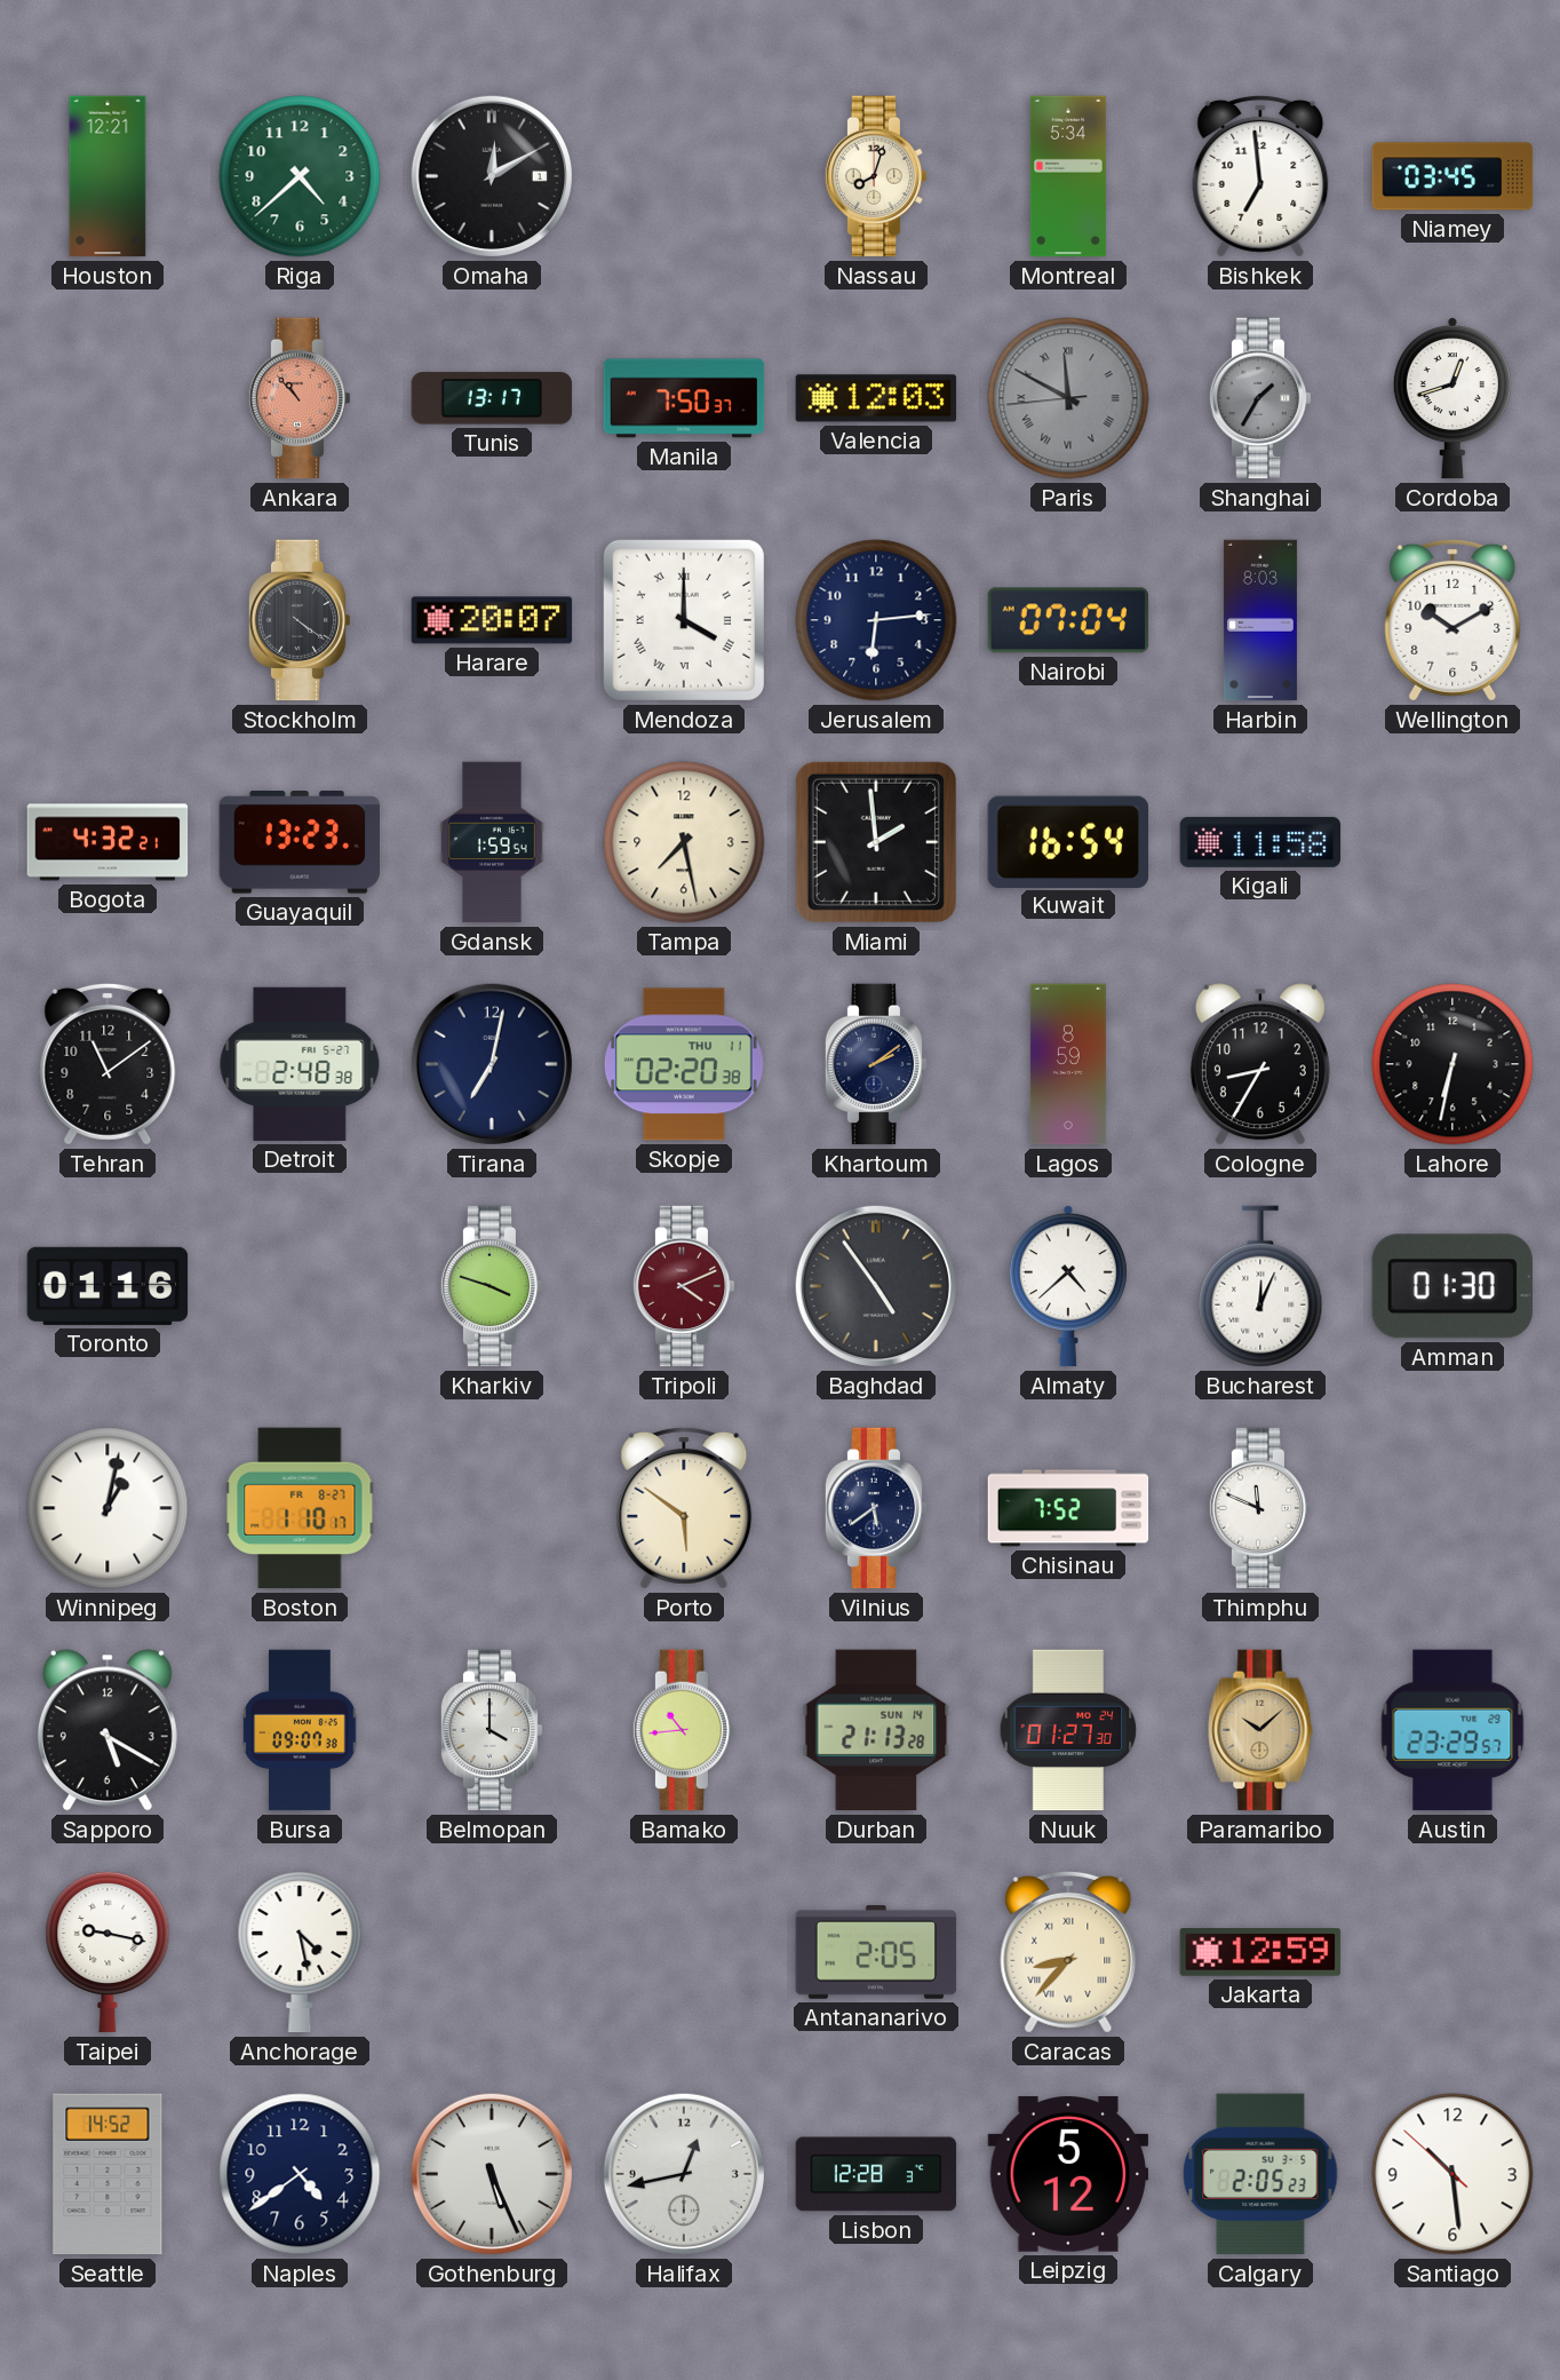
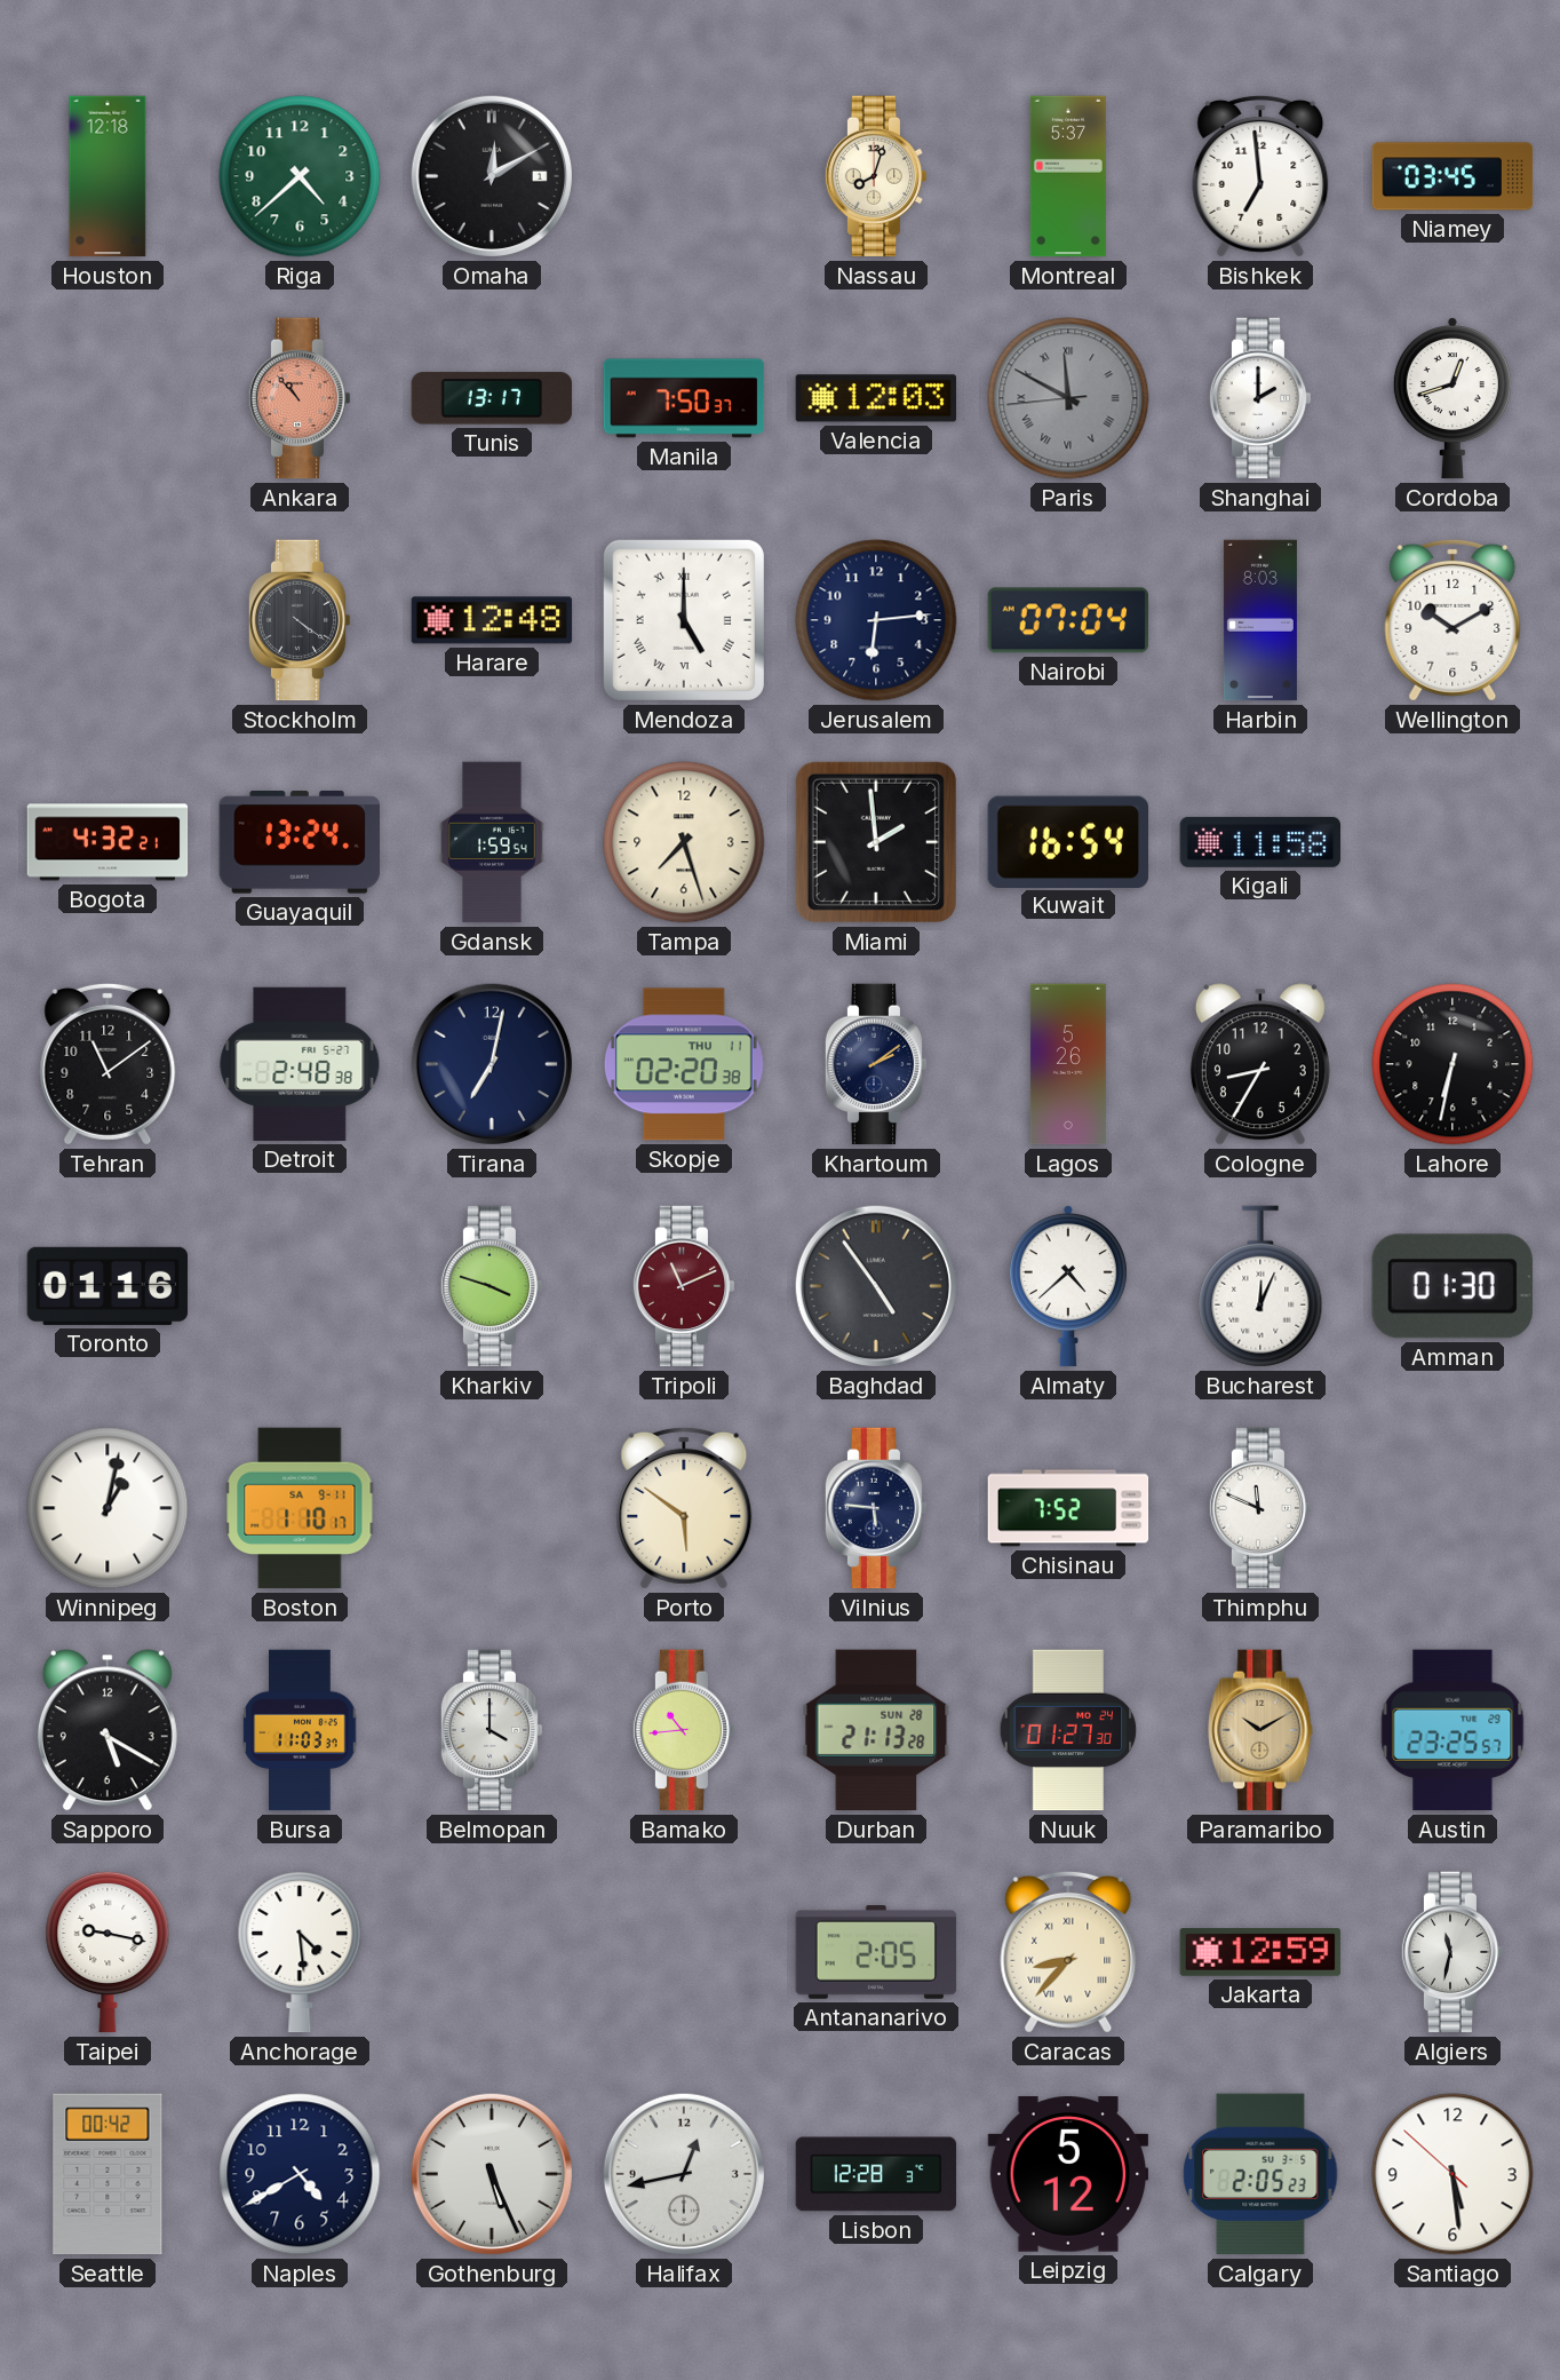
Houston: 12:21 -> 12:18 (108, 176)
Montreal: 5:34 -> 5:37 (1068, 176)
Shanghai: 1:35 -> 2:00 (1260, 398)
Shanghai dial: grey -> white (1260, 398)
Harare: 20:07 -> 12:48 (492, 620)
Mendoza: 4:00 -> 5:00 (684, 620)
Guayaquil: 13:23 -> 13:24 (300, 842)
Tampa: 7:28 -> 7:27 (684, 842)
Lagos: 8:59 -> 5:26 (1068, 1064)
Tripoli: 4:11 -> 11:11 (684, 1286)
Boston date: FR 8-27 -> SA 9-11 (300, 1508)
Vilnius: 5:39 -> 5:46 (876, 1508)
Bursa: 09:07 -> 11:03 (300, 1730)
Durban date: SUN 14 -> SUN 28 (876, 1730)
Paramaribo: 10:08 -> 10:10 (1260, 1730)
Austin: 23:29 -> 23:25 (1452, 1730)
Anchorage: 4:28 -> 4:29 (300, 1952)
Algiers: none -> 11:32 (1452, 1952)
Seattle: 14:52 -> 00:42 (108, 2174)
Naples: 4:39 -> 4:40 (300, 2174)
Santiago: 10:28 -> 5:28 (1452, 2174)
